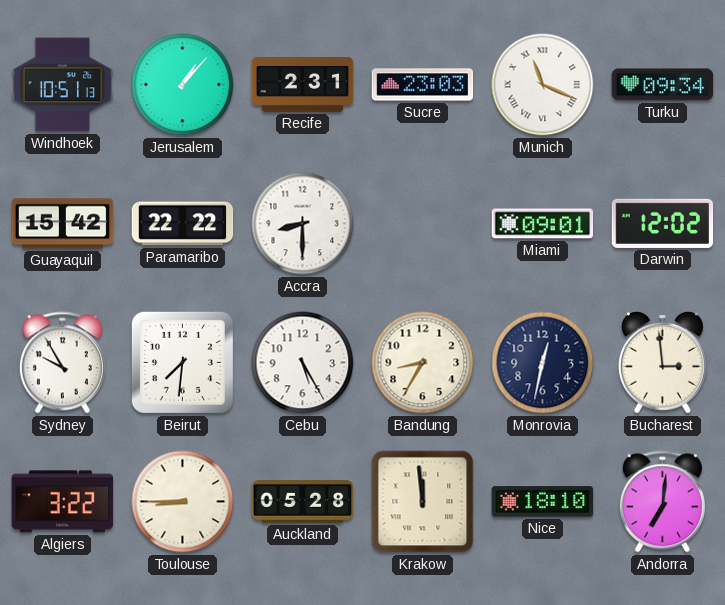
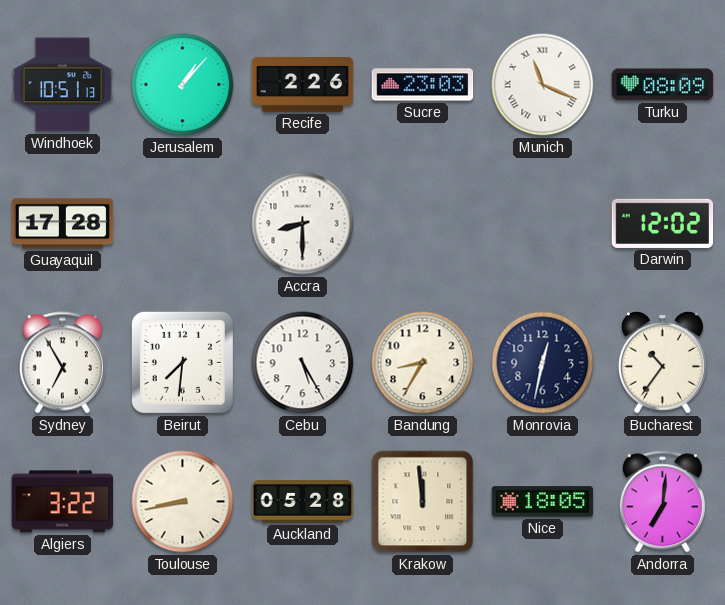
Recife: 2:31 -> 2:26 (303, 85)
Turku: 09:34 -> 08:09 (663, 85)
Guayaquil: 15:42 -> 17:28 (63, 224)
Paramaribo: 22:22 -> none (183, 224)
Miami: 09:01 -> none (543, 224)
Sydney: 9:55 -> 6:55 (62, 363)
Bucharest: 2:59 -> 10:36 (662, 362)
Toulouse: 8:45 -> 8:43 (183, 502)
Nice: 18:10 -> 18:05 (543, 502)
